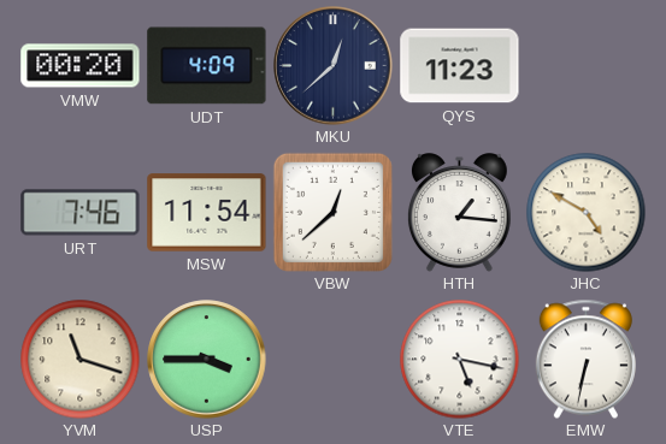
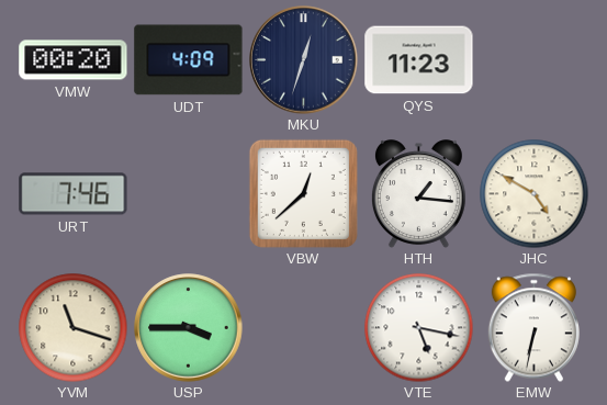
MKU: 12:38 -> 12:33 (304, 60)
MSW: 11:54 -> none (207, 213)
